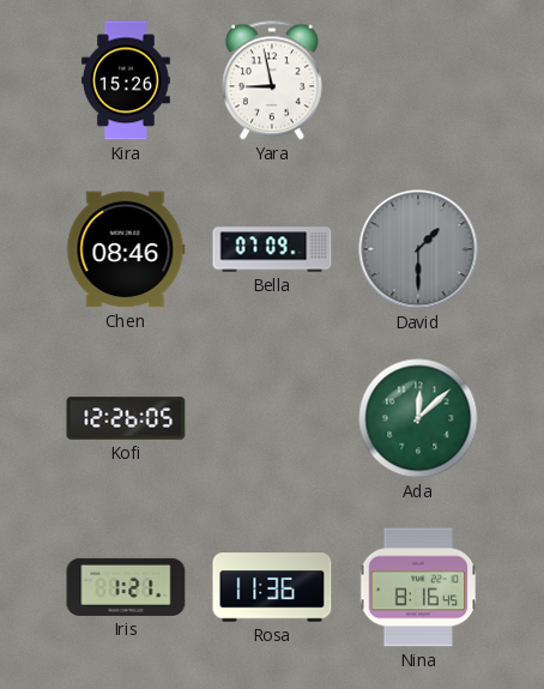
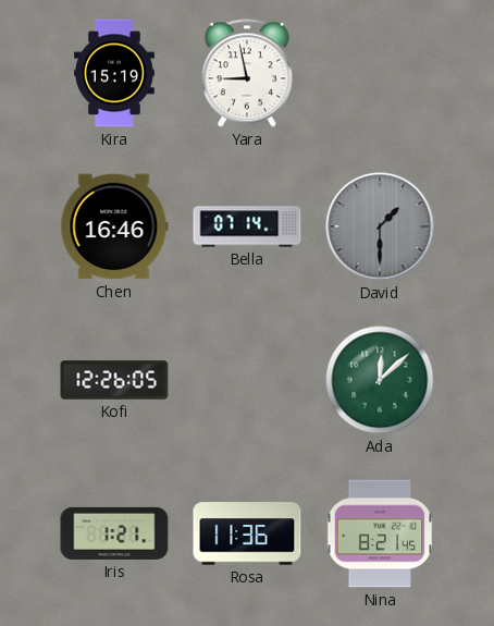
Kira: 15:26 -> 15:19 (114, 73)
Chen: 08:46 -> 16:46 (114, 226)
Bella: 07:09 -> 07:14 (247, 226)
Nina: 8:16 -> 8:21 (380, 533)
